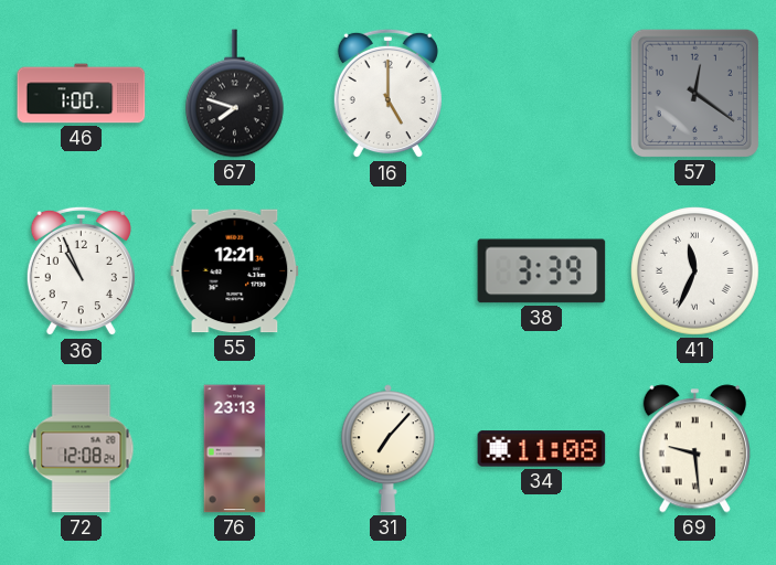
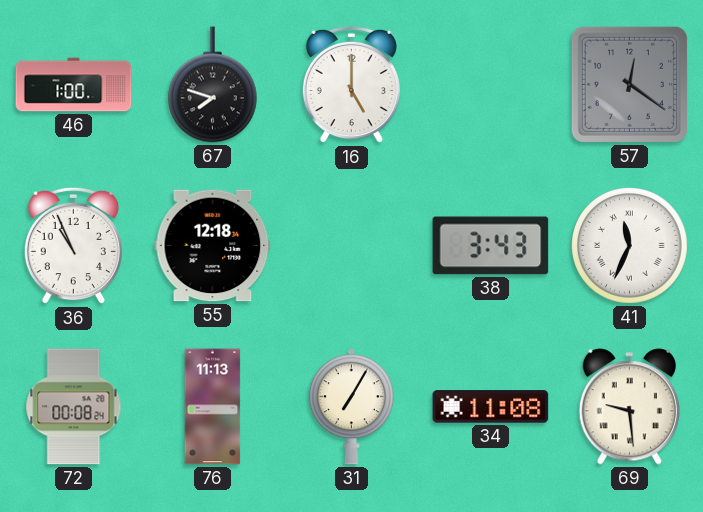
55: 12:21 -> 12:18 (213, 246)
38: 3:39 -> 3:43 (491, 246)
72: 12:08 -> 00:08 (74, 407)
76: 23:13 -> 11:13 (213, 407)
31: 7:07 -> 7:05 (351, 407)
